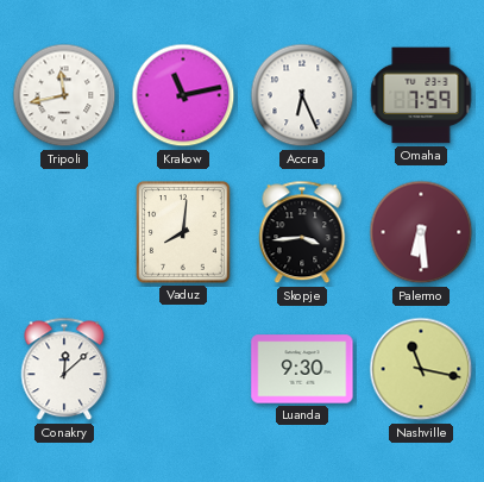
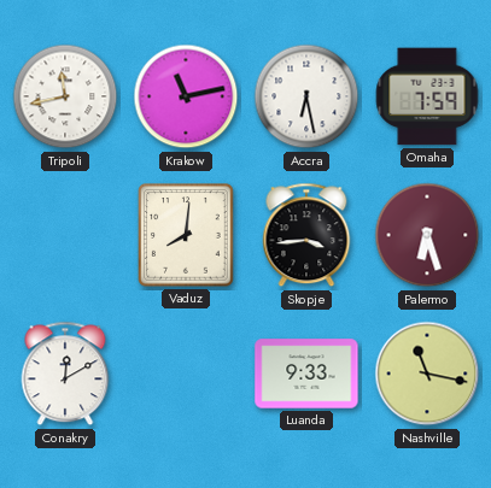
Accra: 6:26 -> 6:28 (306, 96)
Palermo: 6:29 -> 6:27 (427, 235)
Conakry: 12:08 -> 12:10 (65, 374)
Luanda: 9:30 -> 9:33 (306, 374)
